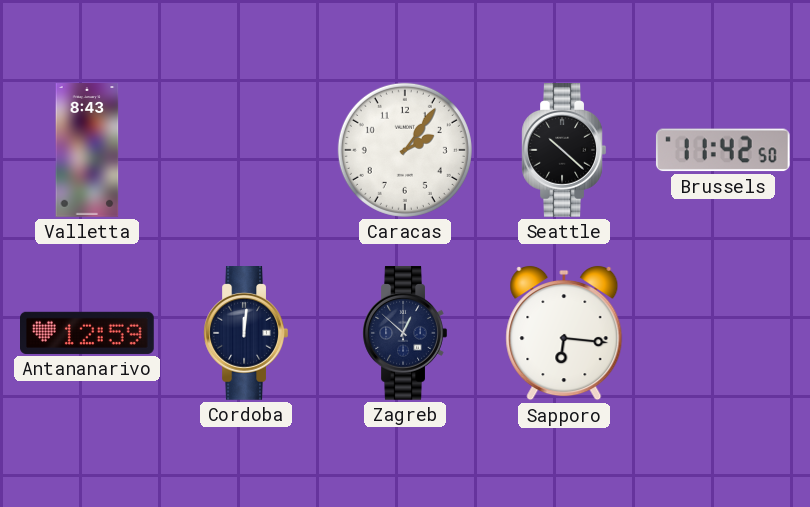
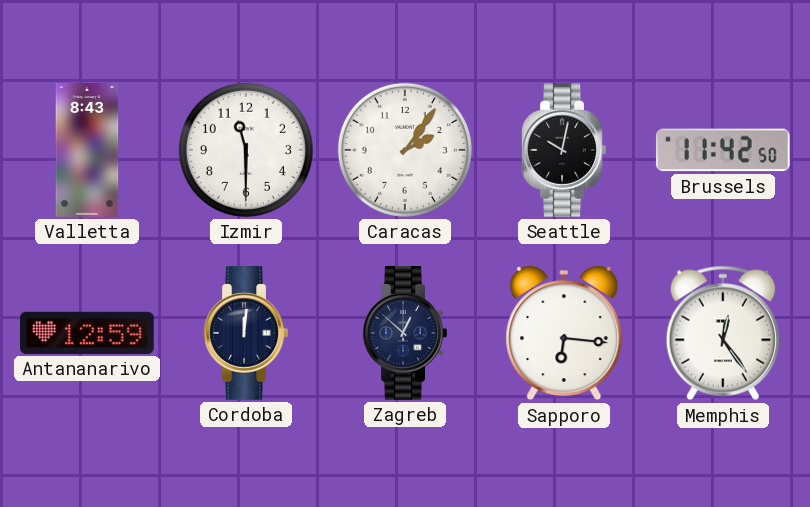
Izmir: none -> 11:30 (246, 150)
Seattle: 10:22 -> 10:02 (564, 151)
Memphis: none -> 12:24 (723, 333)
